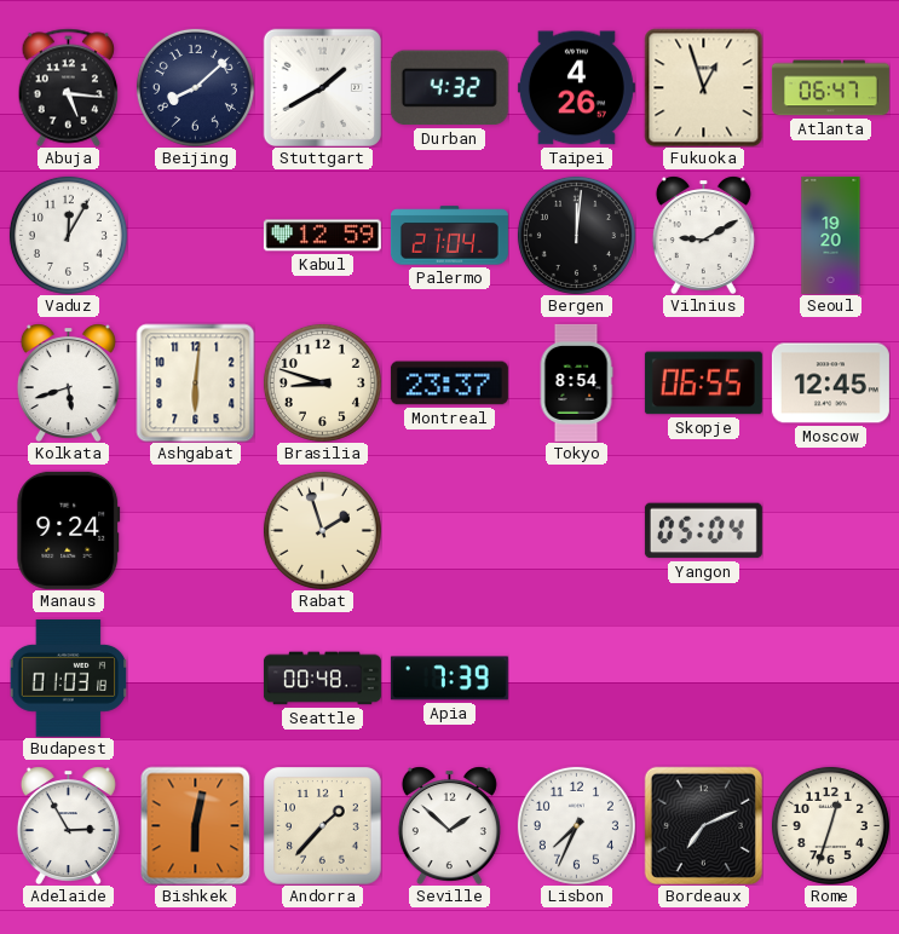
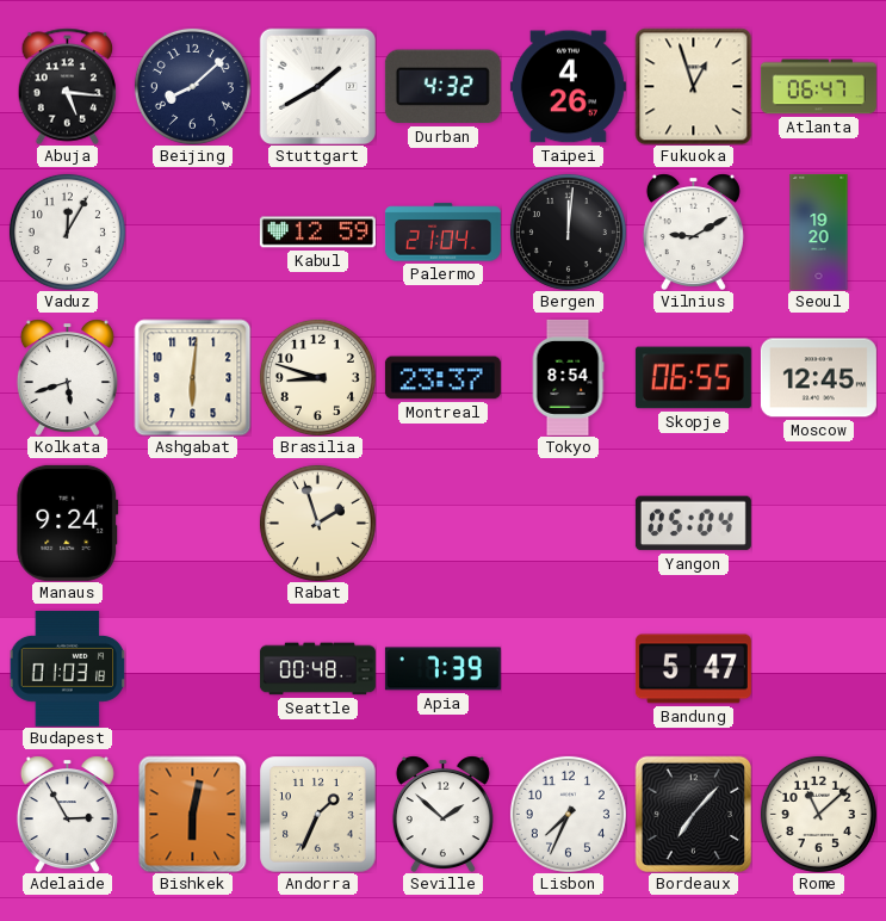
Bandung: none -> 5:47 (693, 669)
Andorra: 1:37 -> 1:34 (317, 814)
Bordeaux: 7:11 -> 7:07 (693, 814)
Rome: 12:33 -> 11:08 (818, 814)
